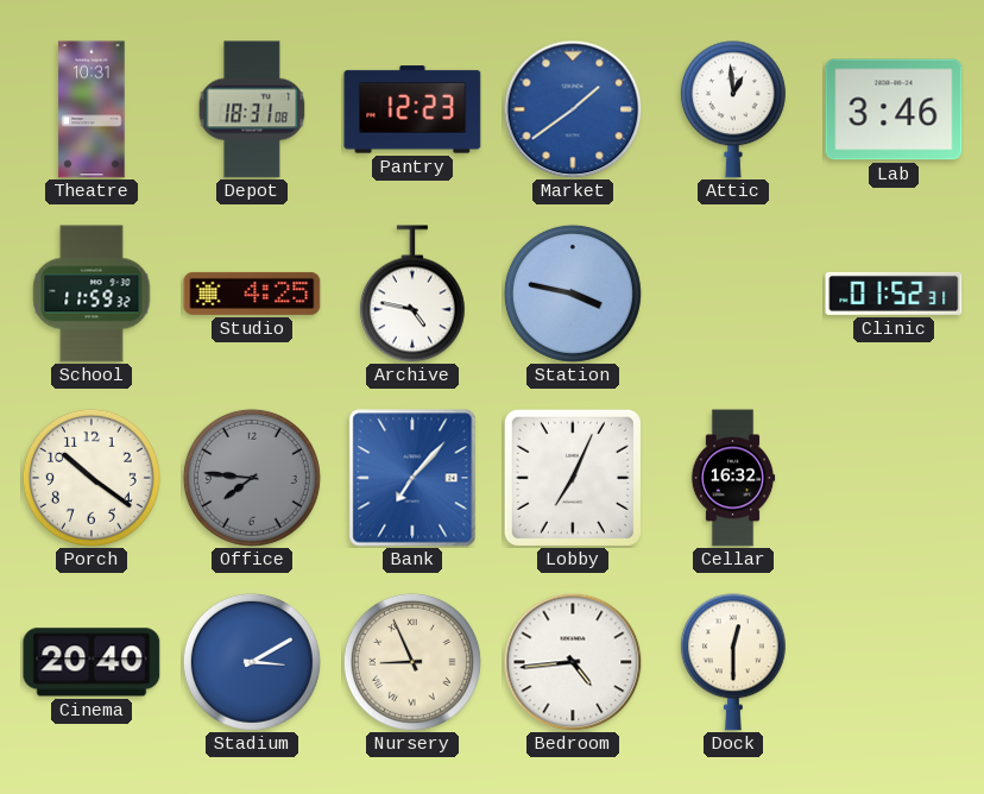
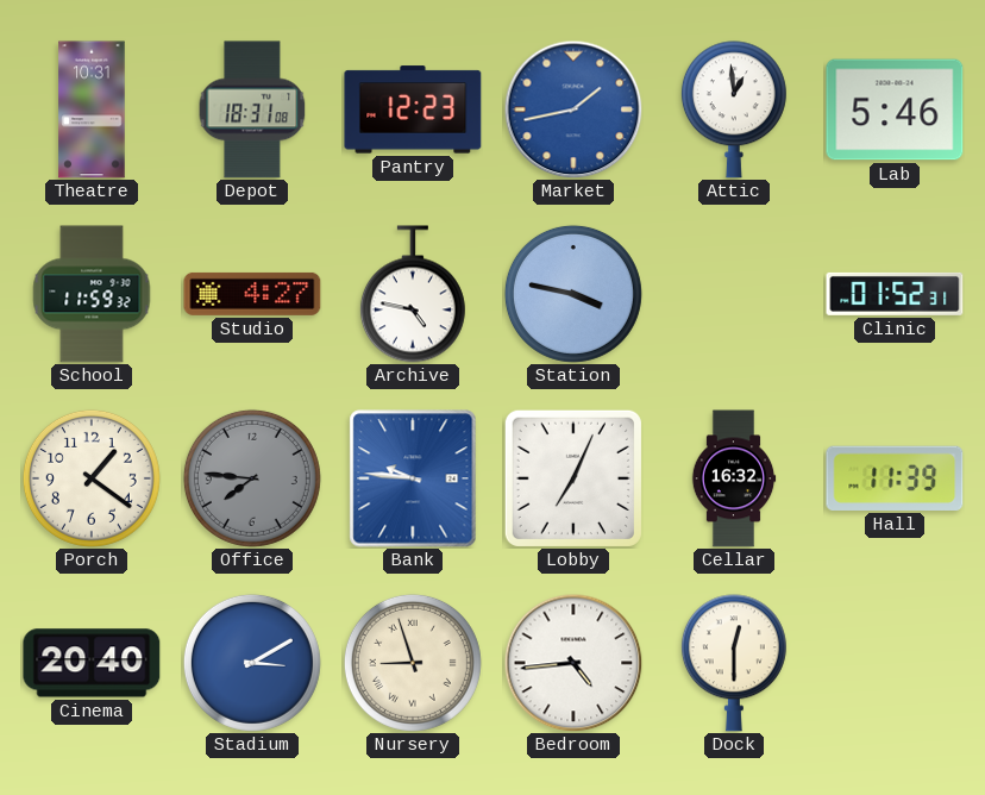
Market: 1:39 -> 1:43 (573, 109)
Lab: 3:46 -> 5:46 (895, 109)
Studio: 4:25 -> 4:27 (252, 294)
Porch: 10:21 -> 1:21 (92, 478)
Bank: 7:07 -> 9:46 (413, 478)
Hall: none -> 11:39 (895, 478)
Nursery: 8:56 -> 8:57 (413, 663)
